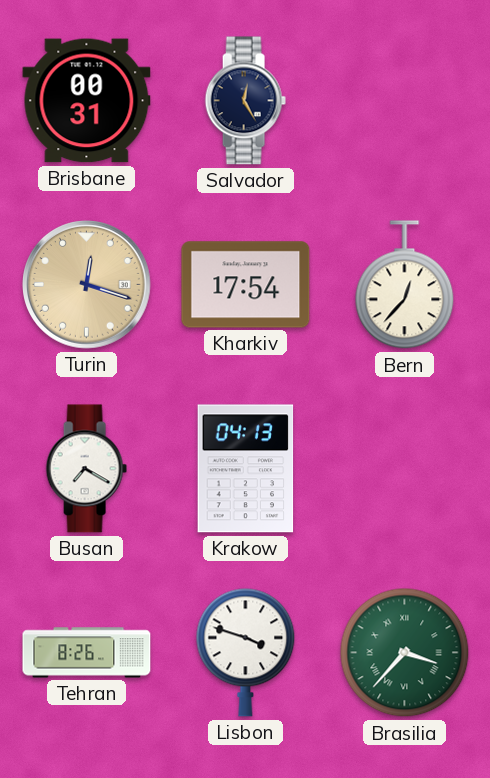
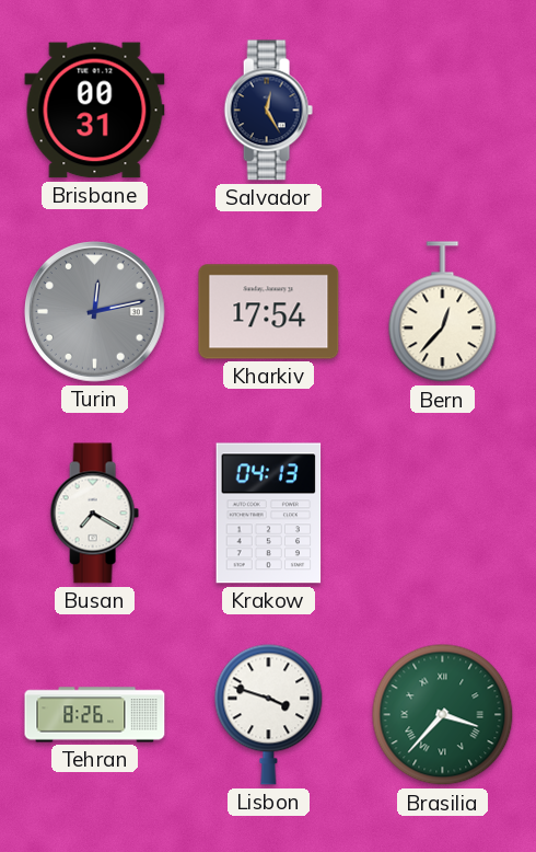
Turin: 12:18 -> 12:13 (95, 312)
Turin dial: champagne -> grey (95, 312)
